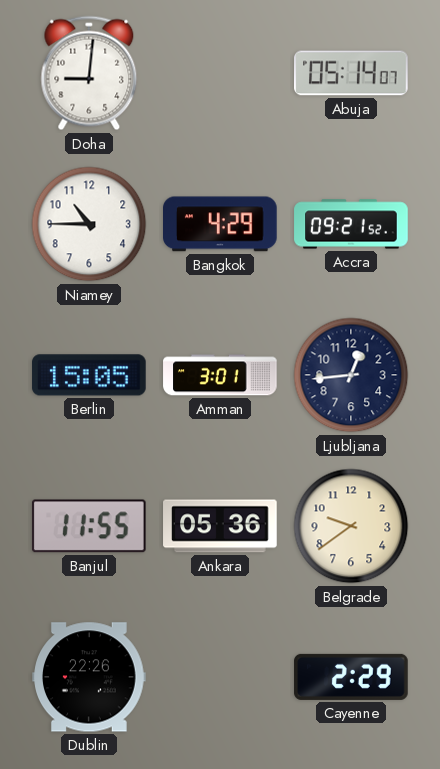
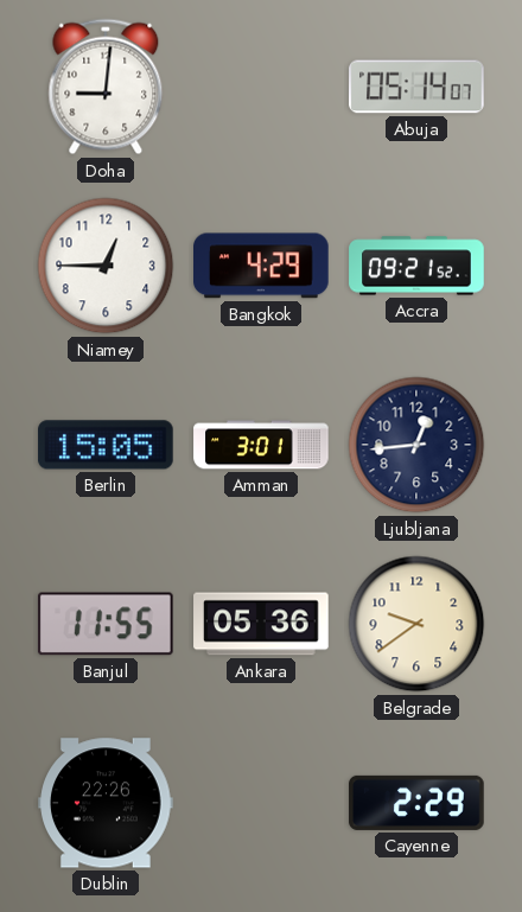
Niamey: 10:45 -> 12:45 (106, 266)
